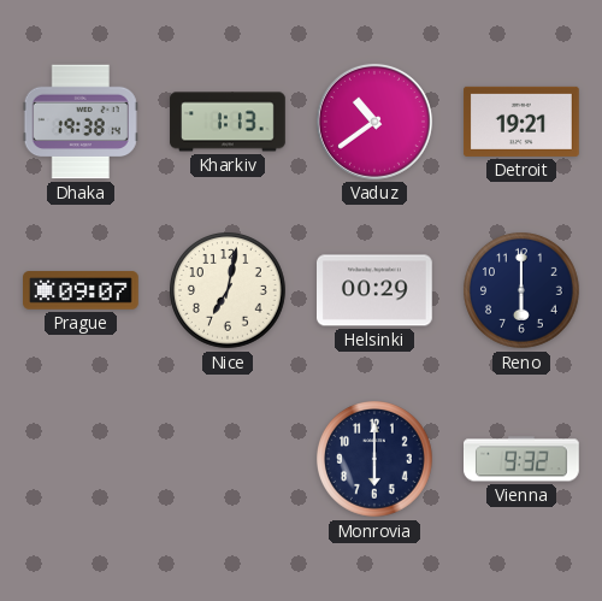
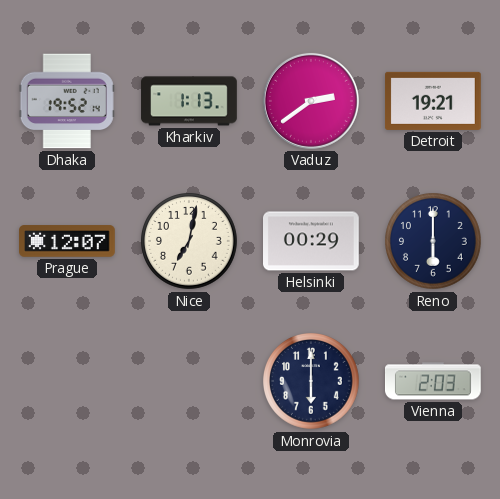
Dhaka: 19:38 -> 19:52 (67, 101)
Vaduz: 10:39 -> 2:39 (311, 101)
Prague: 09:07 -> 12:07 (68, 241)
Vienna: 9:32 -> 2:03 (434, 381)
